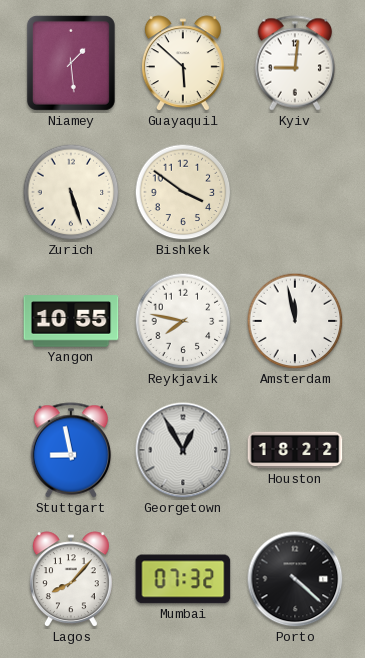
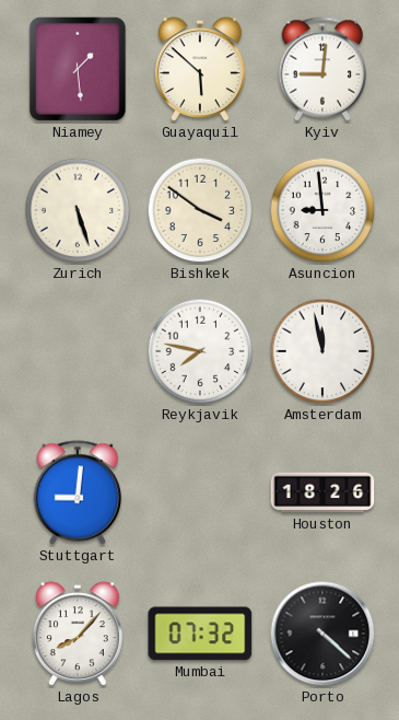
Asuncion: none -> 8:59 (322, 210)
Yangon: 10:55 -> none (71, 321)
Stuttgart: 8:58 -> 9:01 (78, 492)
Georgetown: 12:55 -> none (183, 450)
Houston: 18:22 -> 18:26 (322, 492)
